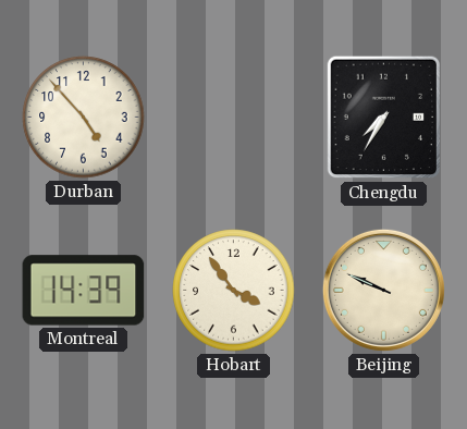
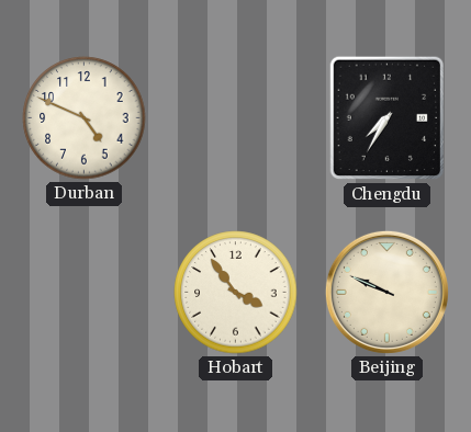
Durban: 4:53 -> 4:49 (85, 118)
Montreal: 14:39 -> none (84, 291)
